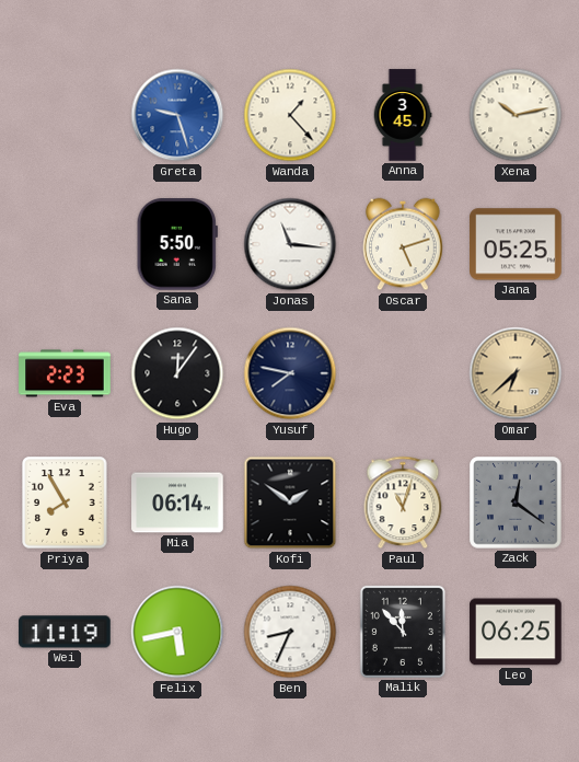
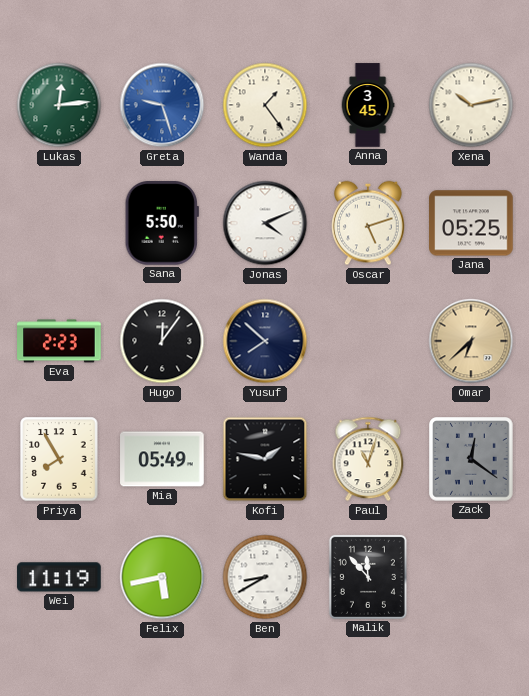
Lukas: none -> 12:14 (59, 105)
Wanda: 1:23 -> 1:24 (265, 105)
Jonas: 11:16 -> 4:11 (265, 223)
Yusuf: 7:47 -> 7:52 (265, 341)
Mia: 06:14 -> 05:49 (162, 459)
Kofi: 1:51 -> 1:47 (265, 459)
Ben: 8:34 -> 8:40 (265, 577)
Leo: 06:25 -> none (516, 632)
